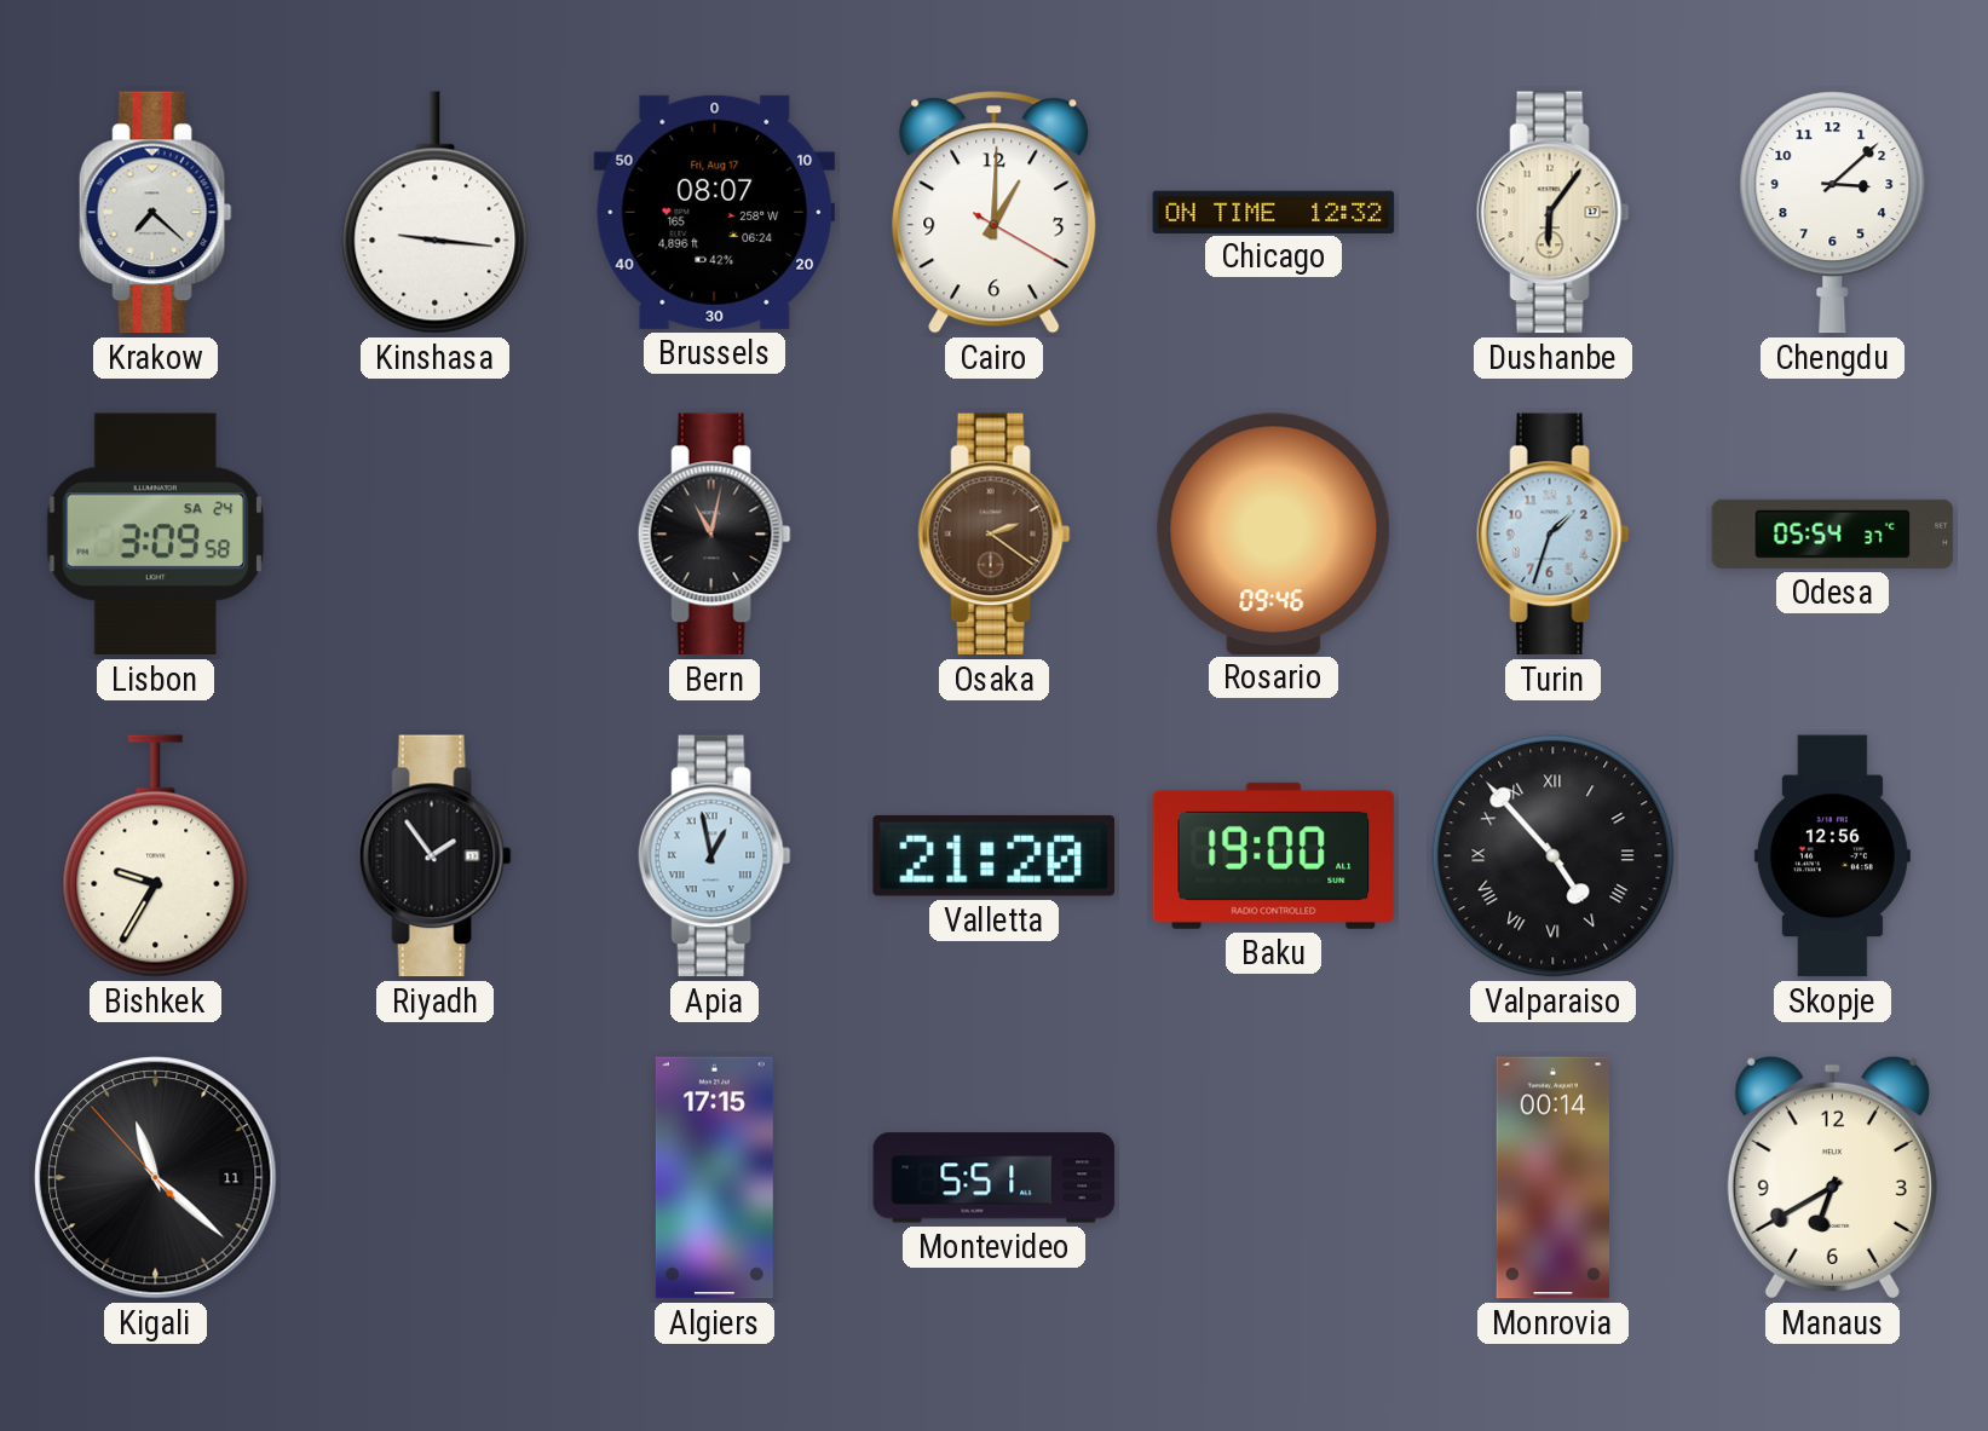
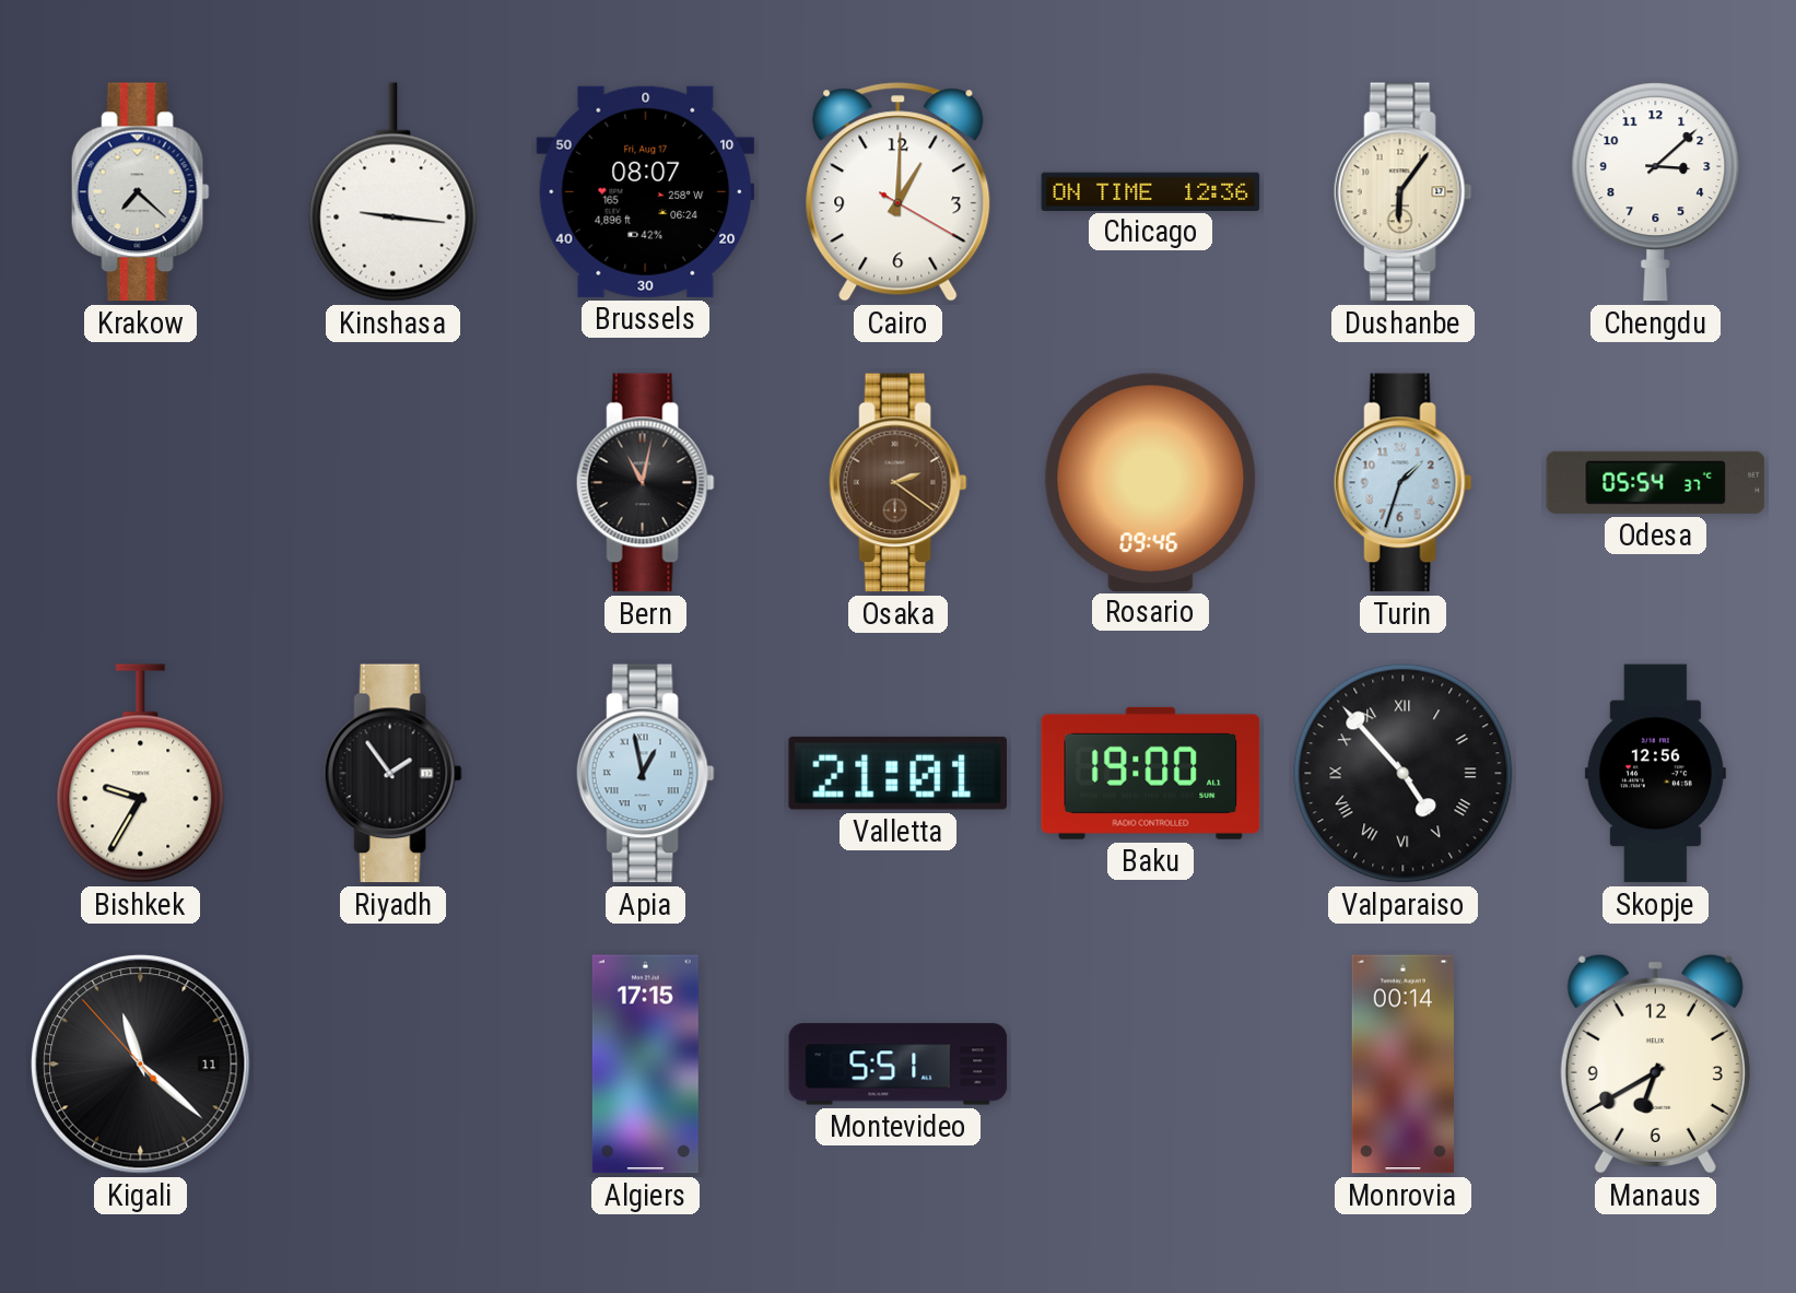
Chicago: 12:32 -> 12:36 (1151, 191)
Lisbon: 3:09 -> none (155, 535)
Valletta: 21:20 -> 21:01 (897, 773)
